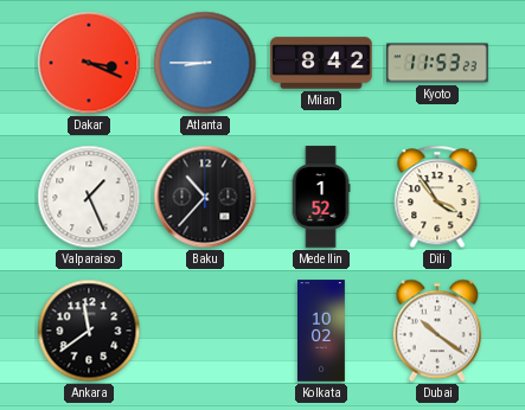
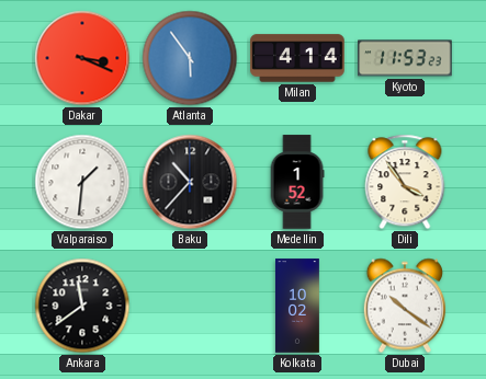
Atlanta: 8:45 -> 5:54 (190, 58)
Milan: 8:42 -> 4:14 (297, 58)
Valparaiso: 1:26 -> 1:31 (82, 182)
